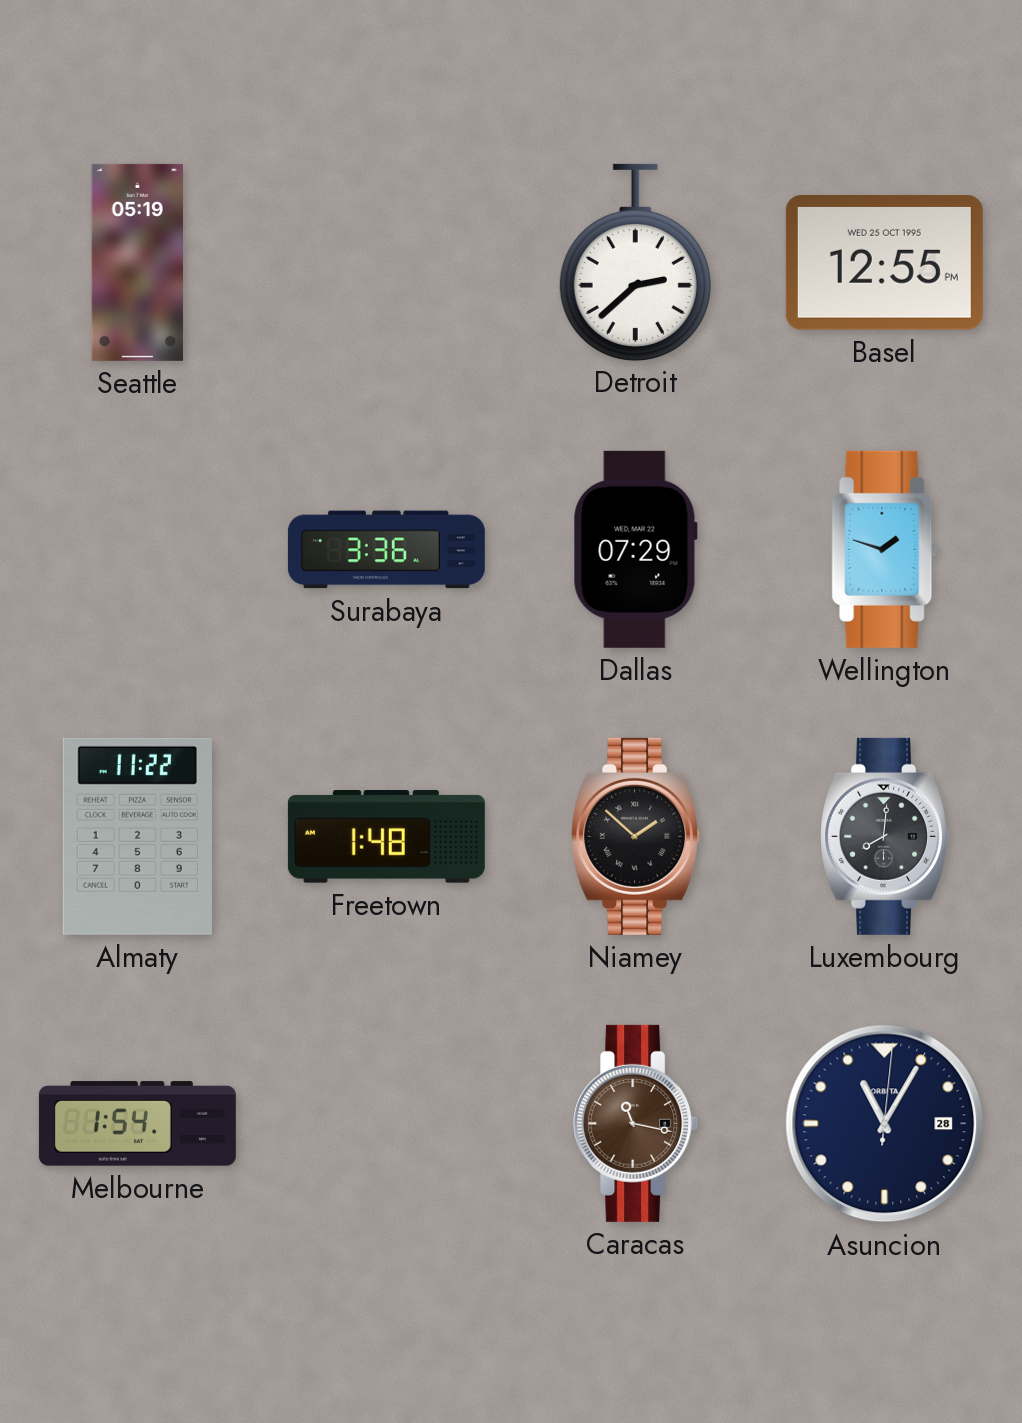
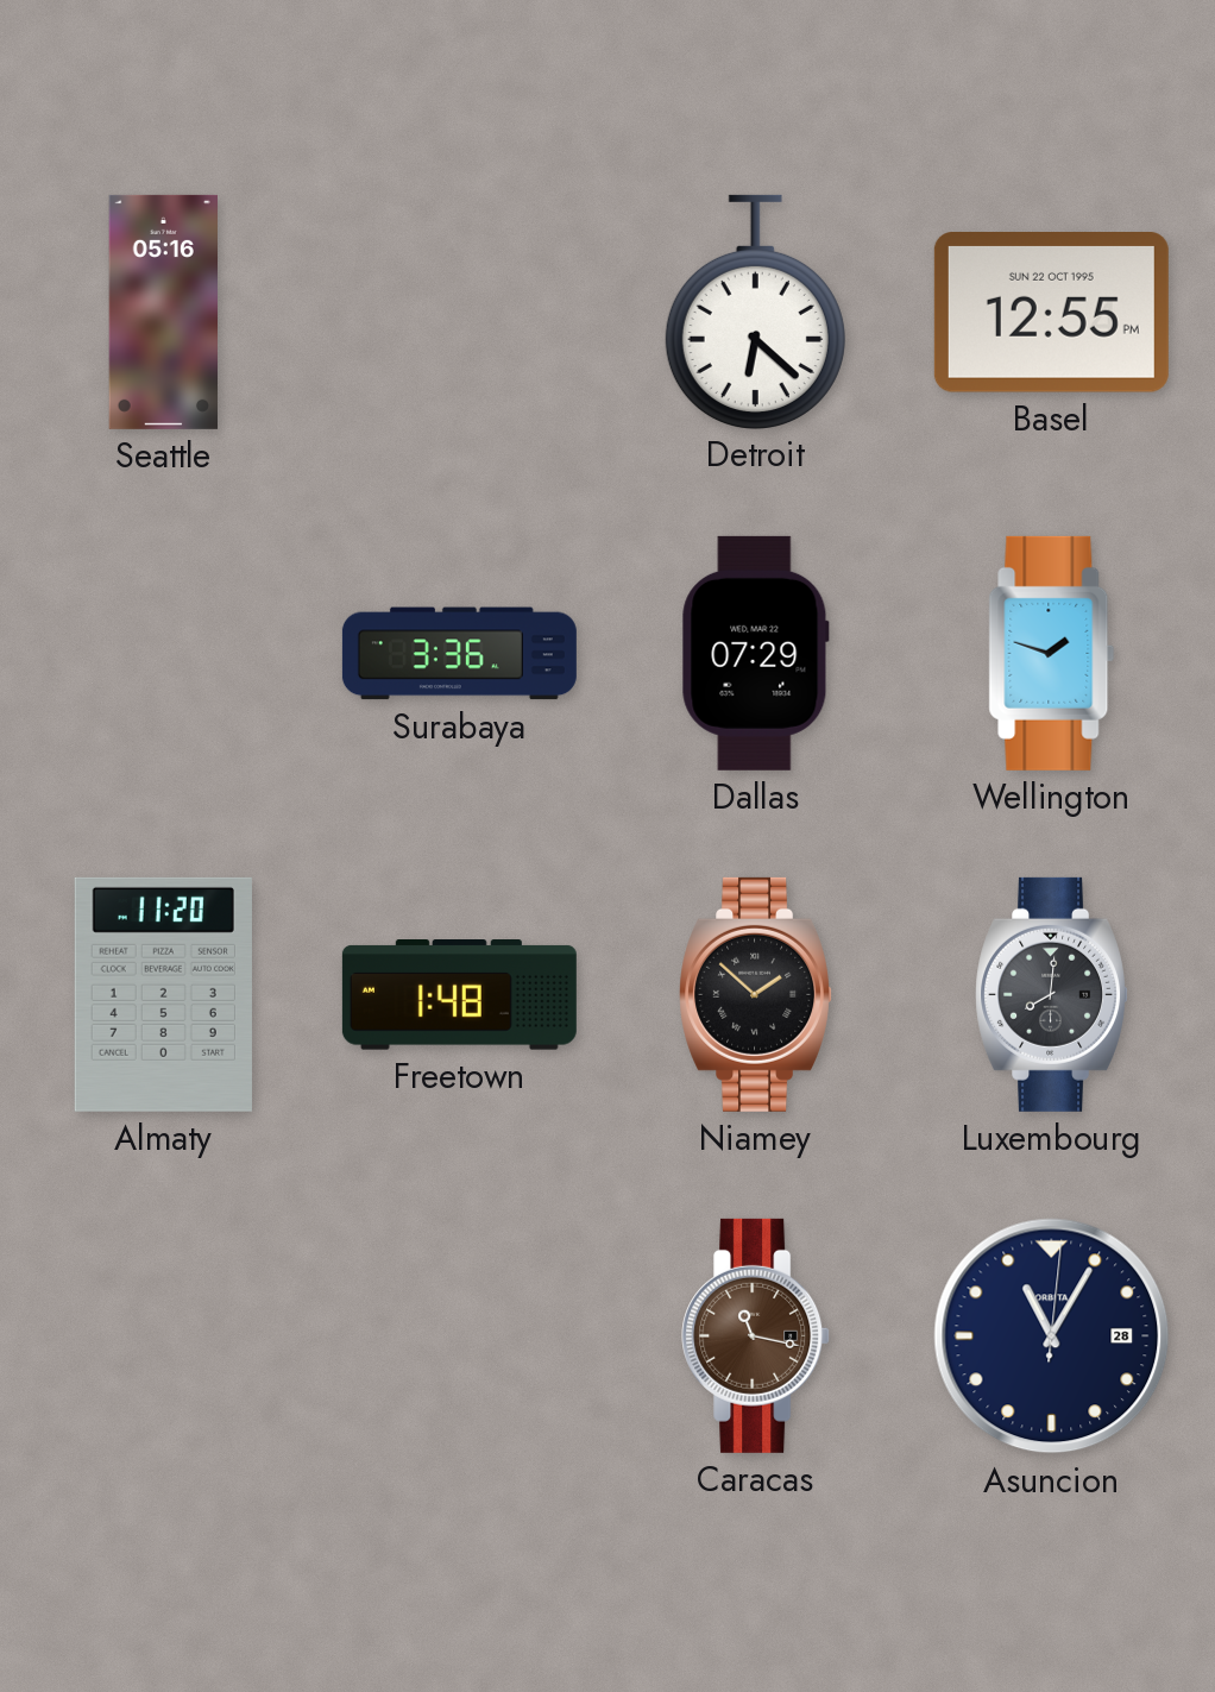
Seattle: 05:19 -> 05:16 (163, 312)
Detroit: 2:38 -> 6:22 (755, 312)
Basel date: WED 25 OCT 1995 -> SUN 22 OCT 1995 (1051, 313)
Almaty: 11:22 -> 11:20 (163, 994)
Melbourne: 1:54 -> none (137, 1124)
